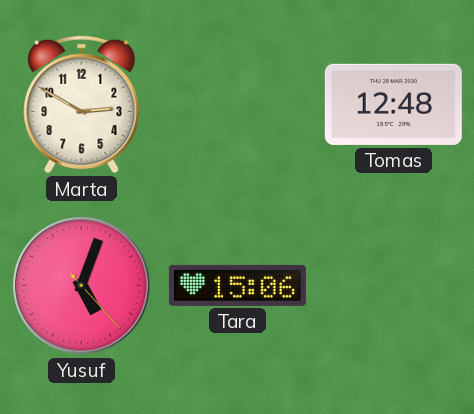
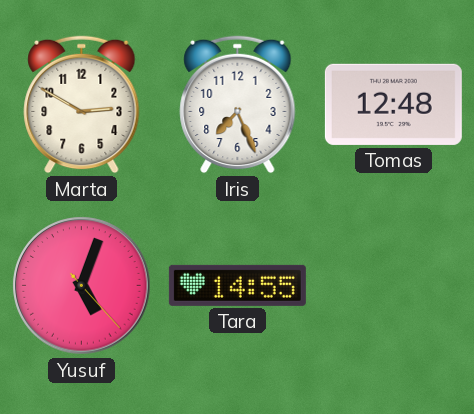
Iris: none -> 7:26 (238, 105)
Tara: 15:06 -> 14:55 (237, 285)
